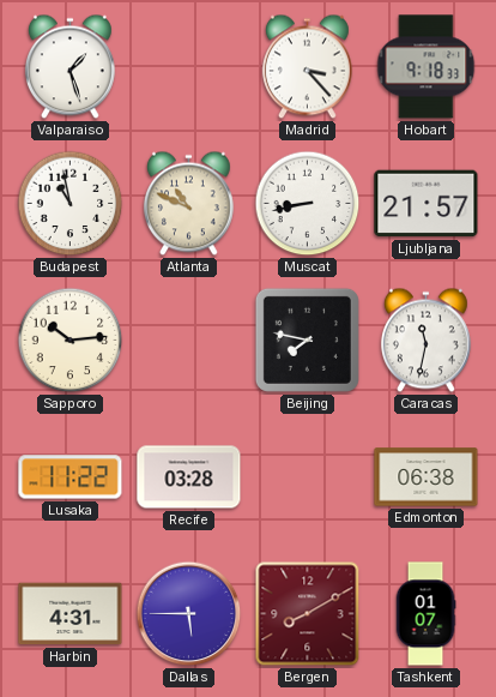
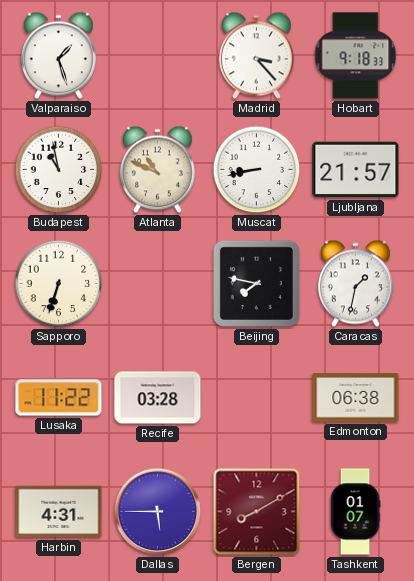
Sapporo: 10:14 -> 6:33 (59, 284)
Caracas: 11:32 -> 1:32 (355, 284)
